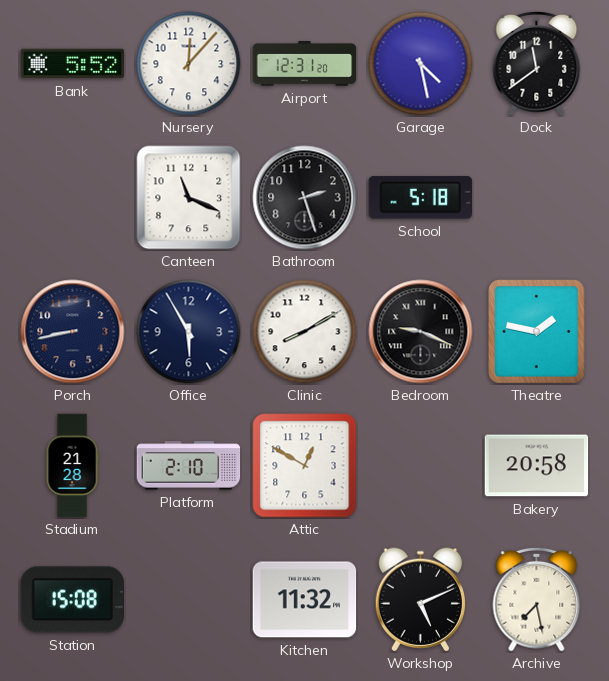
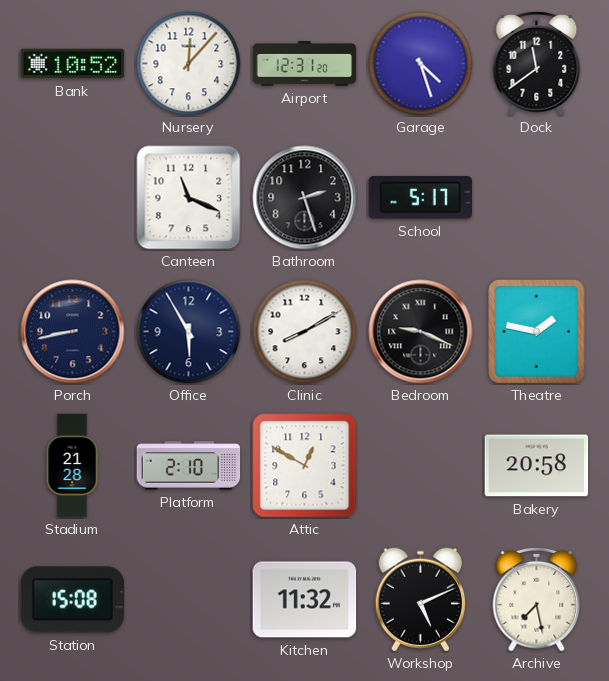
Bank: 5:52 -> 10:52 (73, 64)
Garage: 4:28 -> 4:27 (421, 64)
School: 5:18 -> 5:17 (421, 198)
